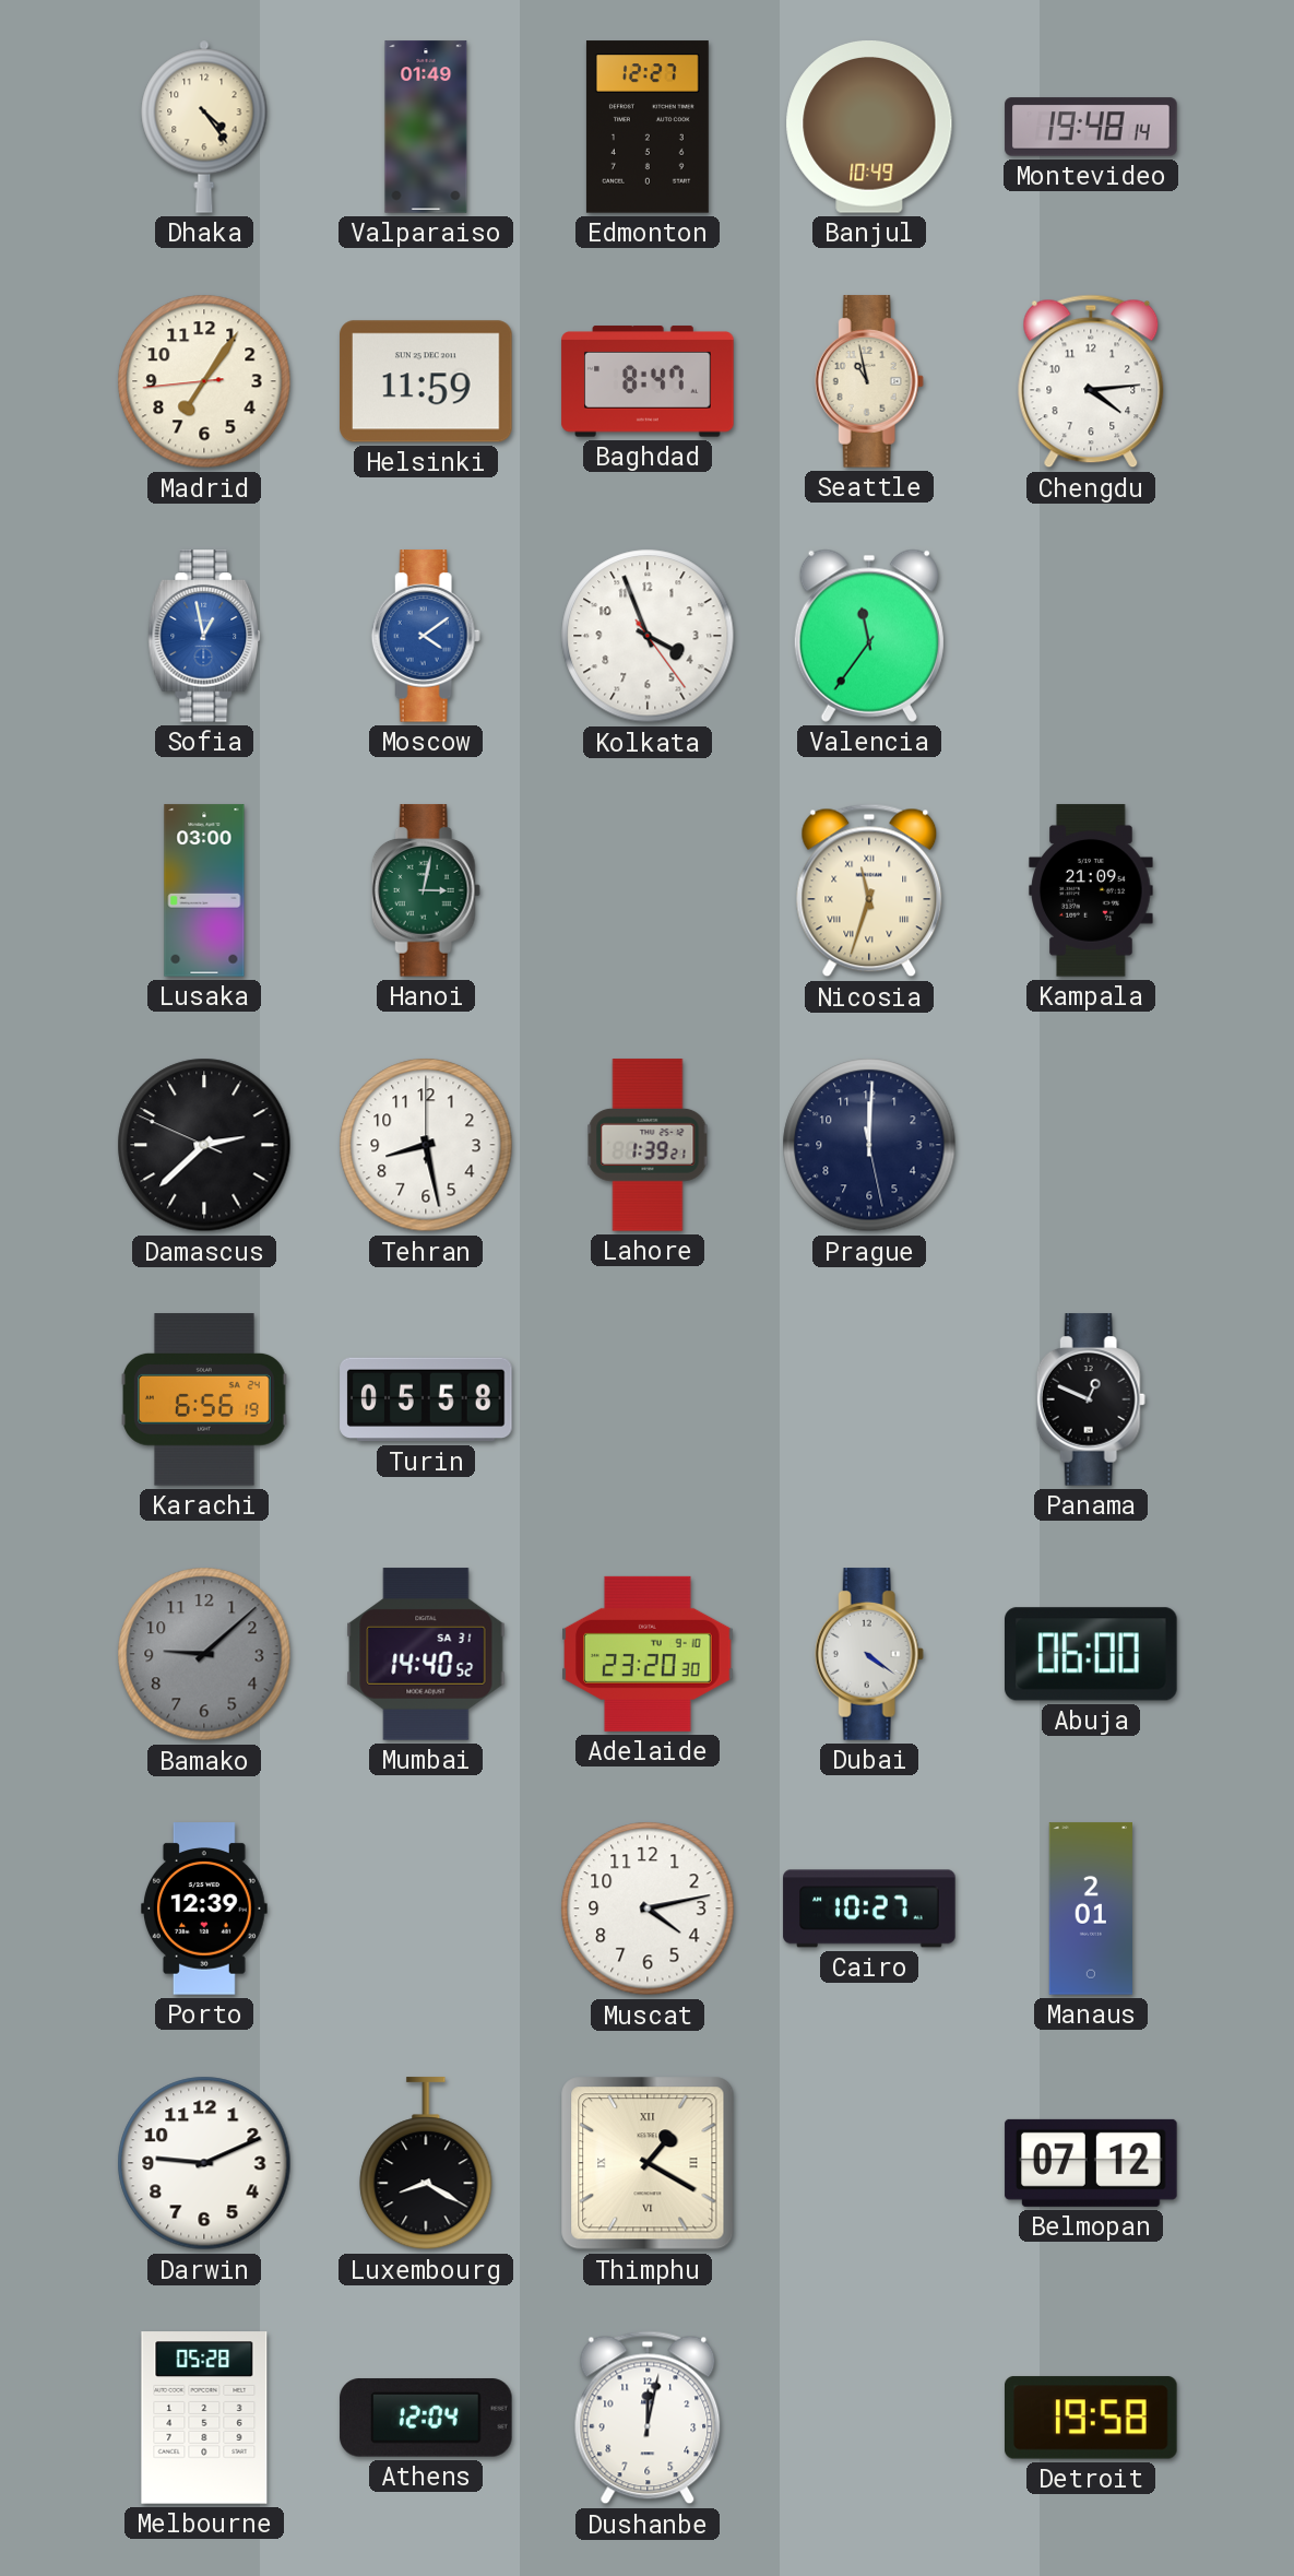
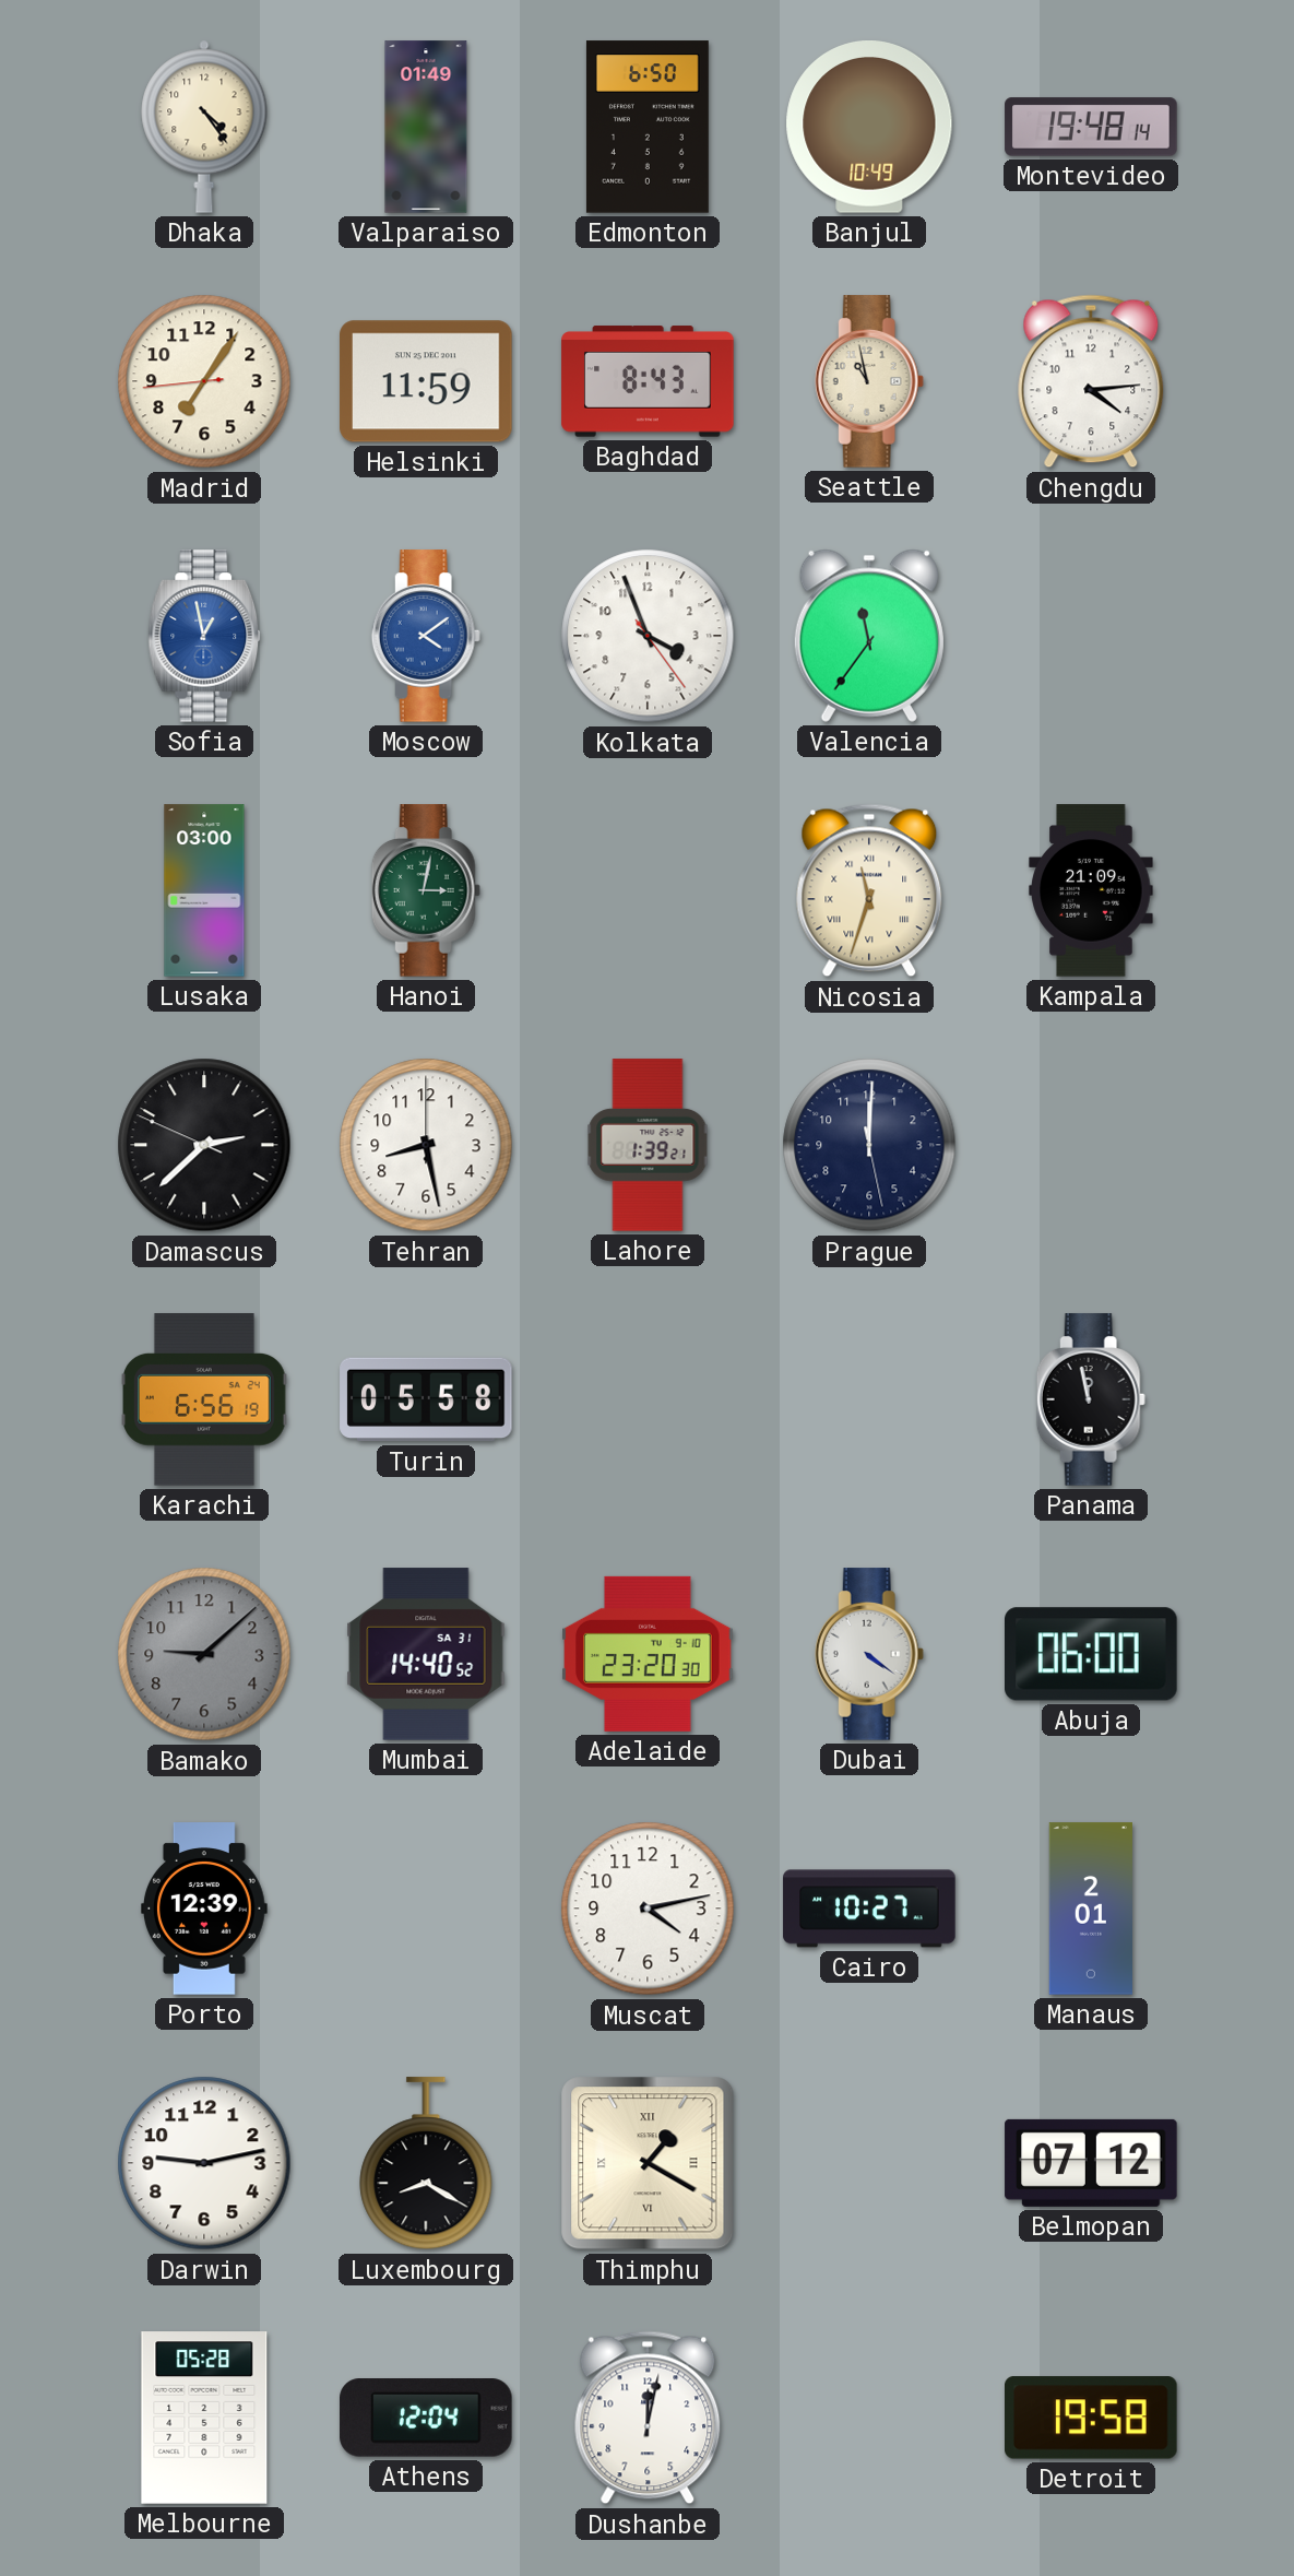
Edmonton: 12:27 -> 6:50 (648, 127)
Baghdad: 8:47 -> 8:43 (648, 381)
Panama: 12:49 -> 11:58 (1091, 1399)
Darwin: 9:11 -> 9:13 (204, 2163)
